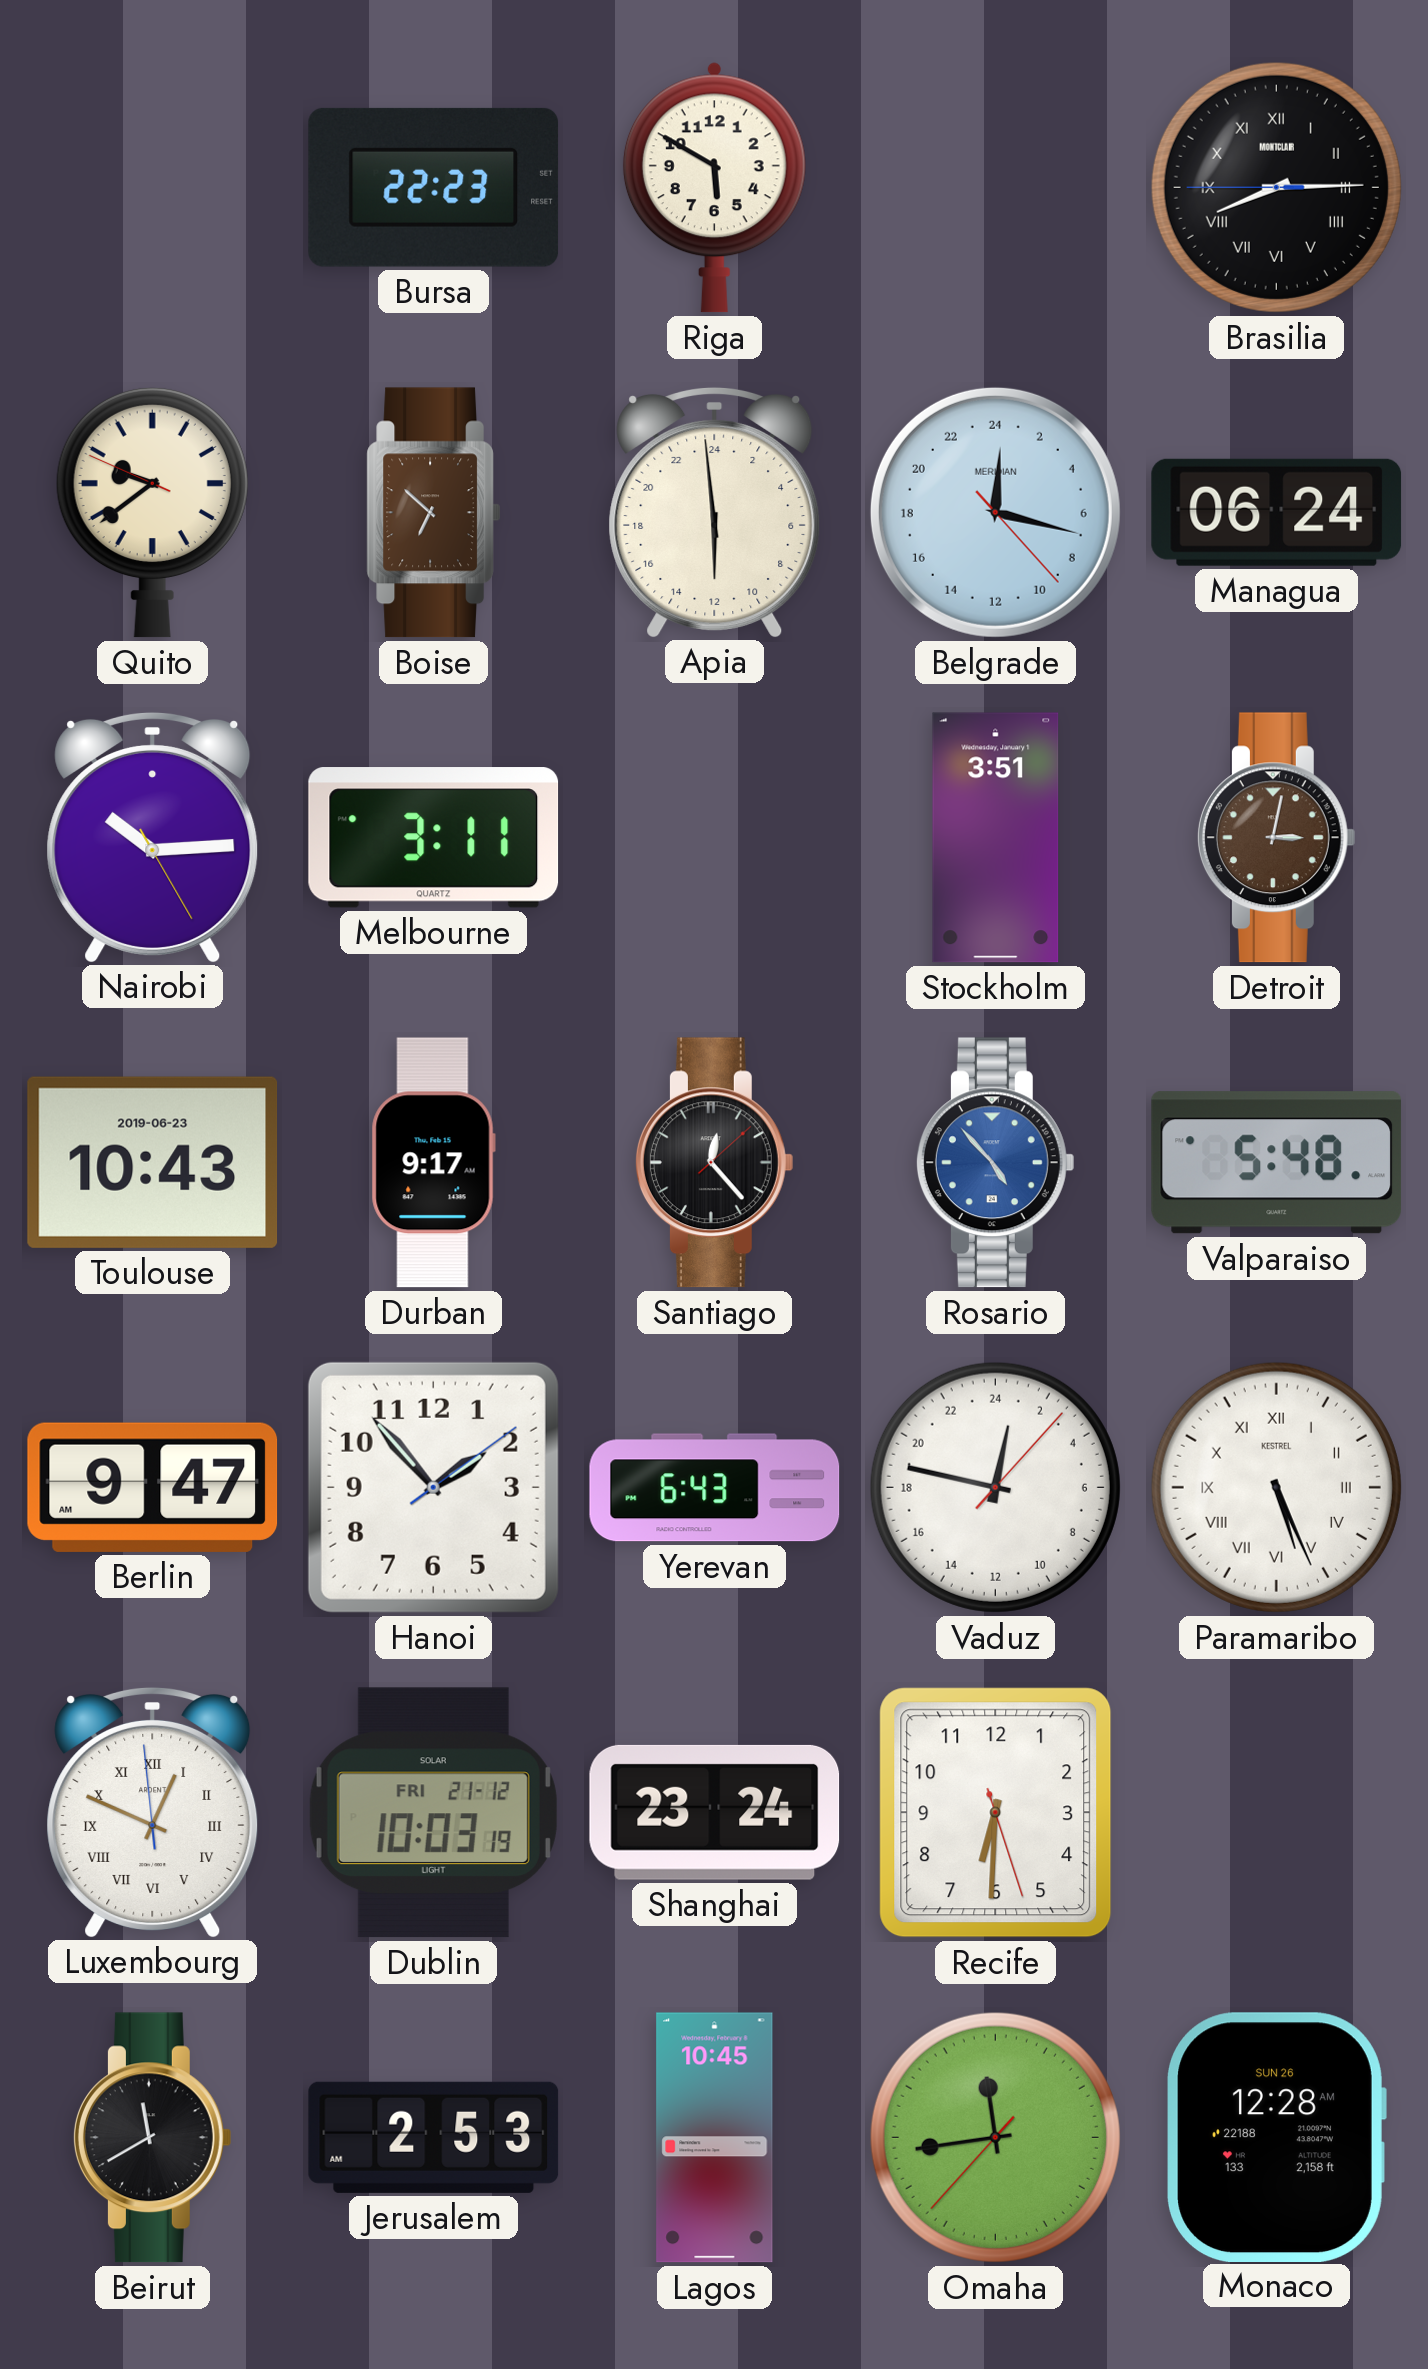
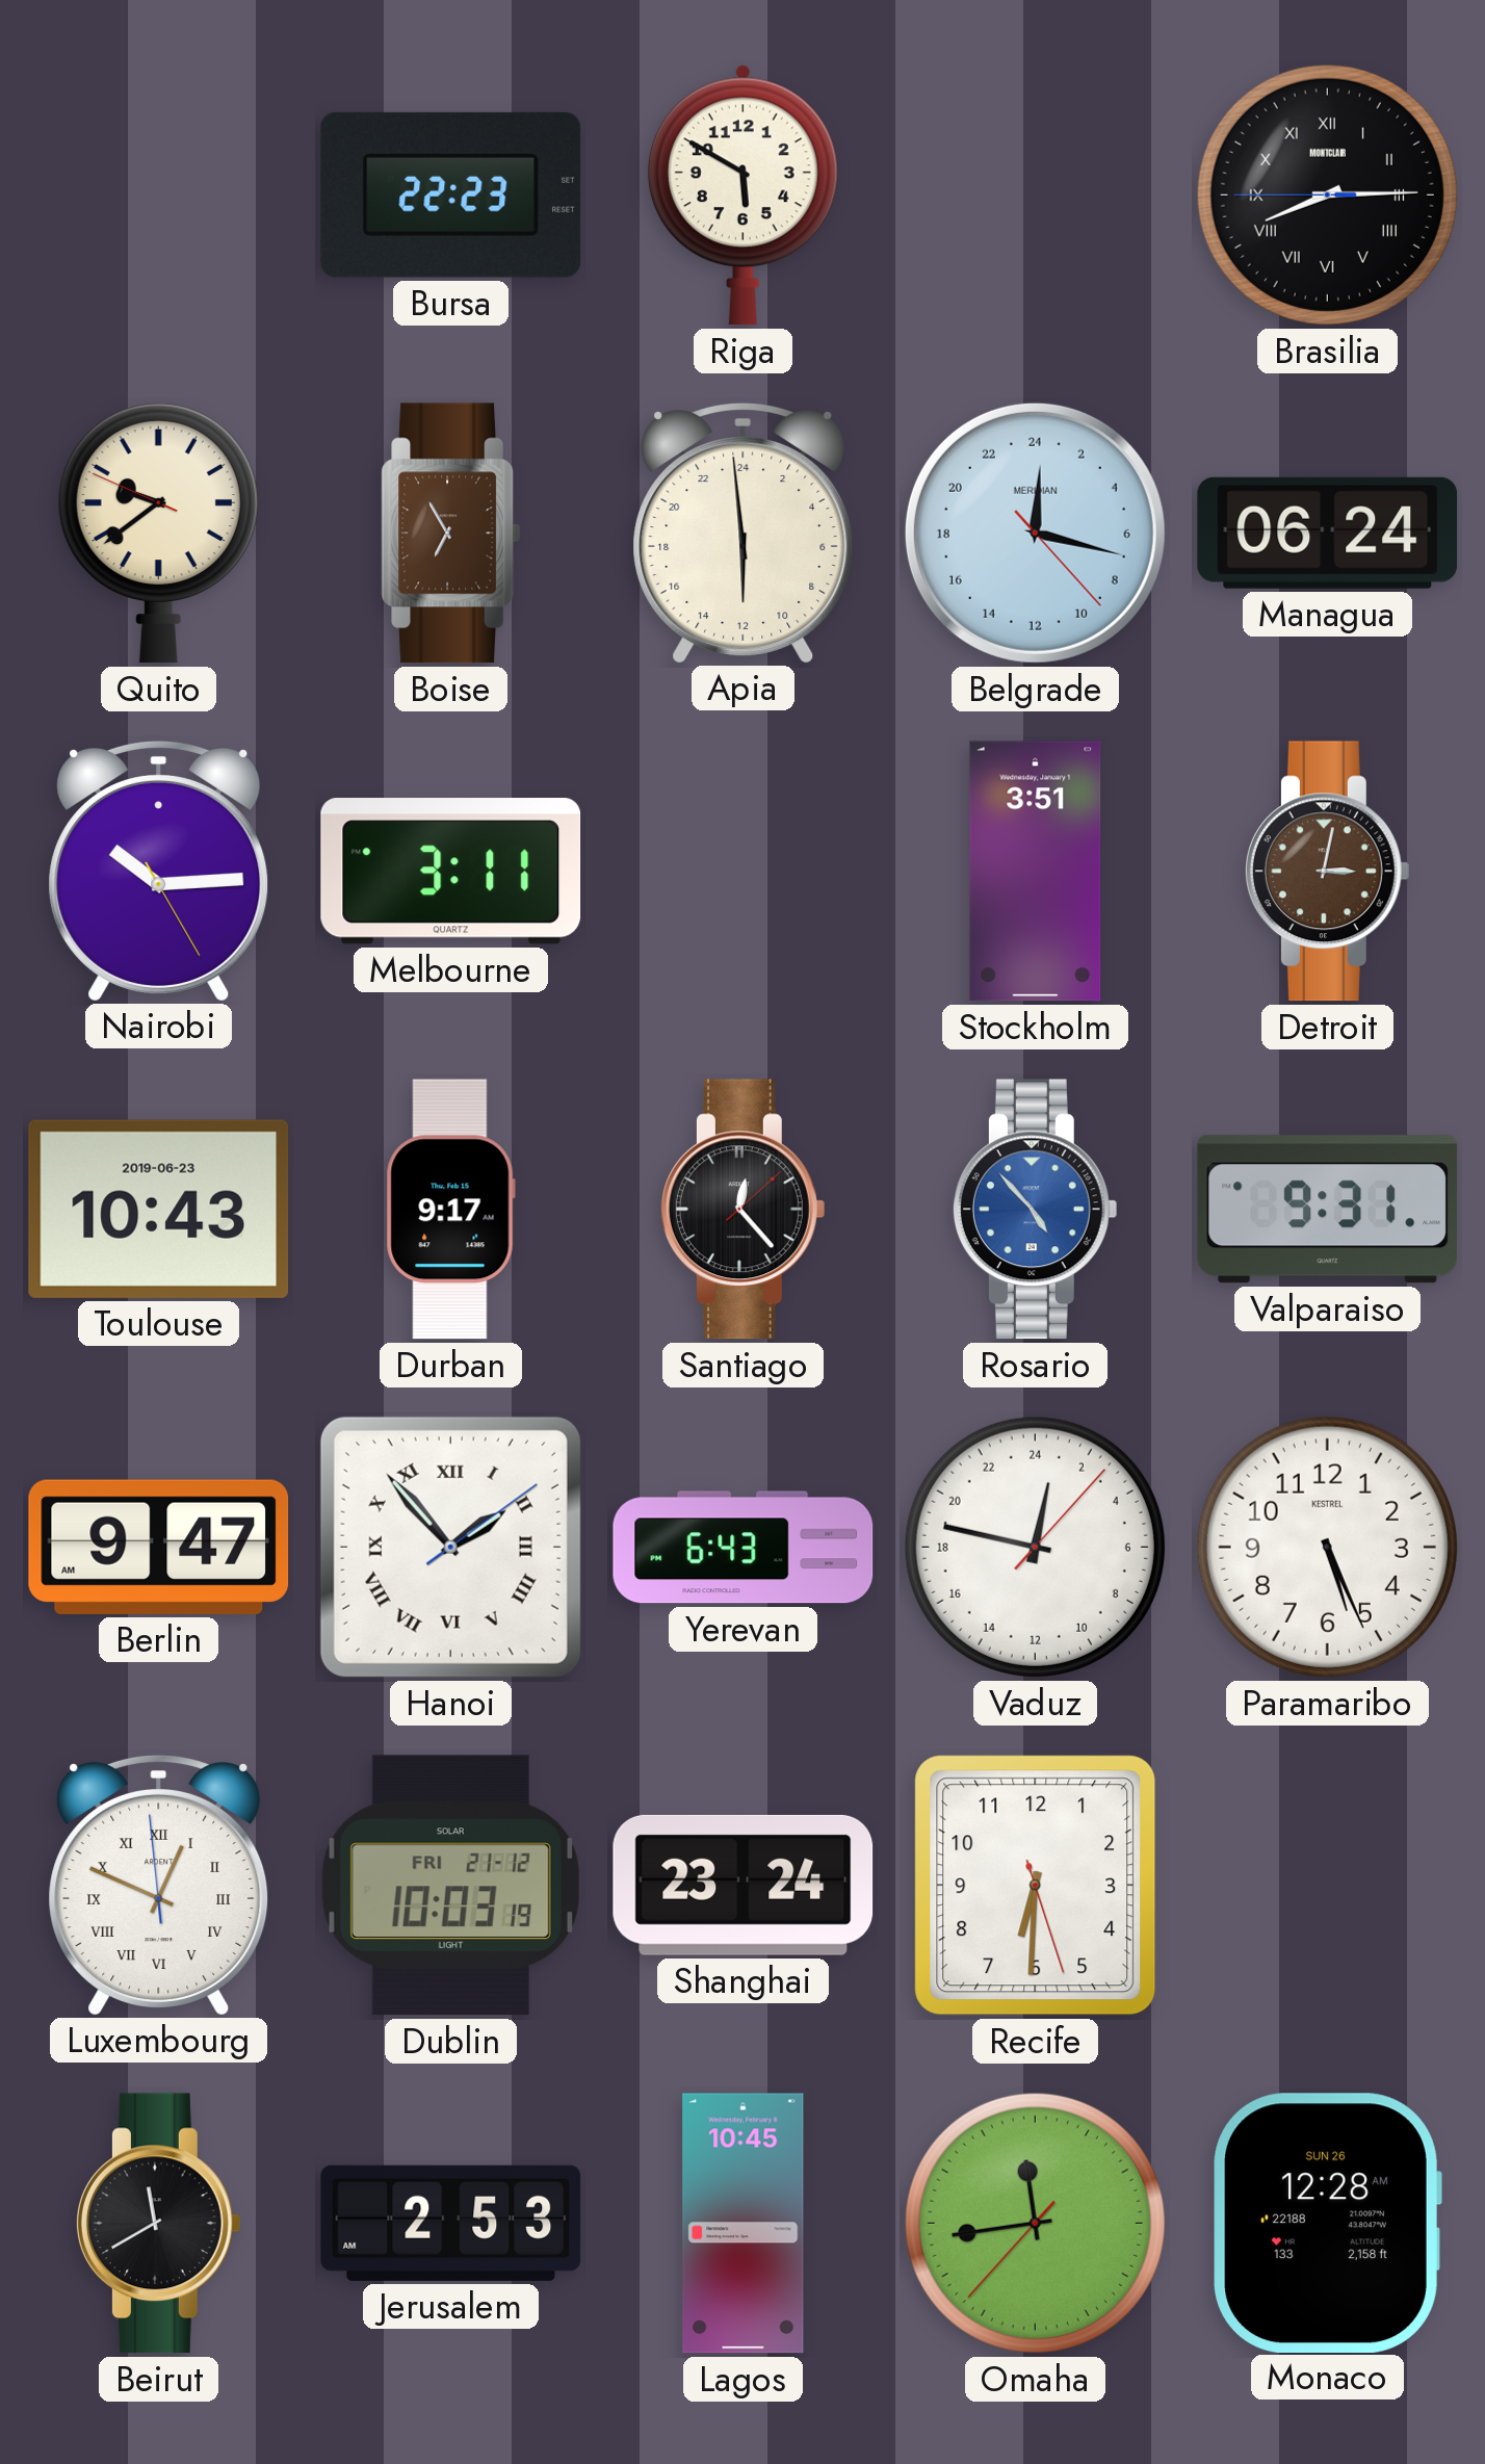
Boise: 6:52 -> 6:55 (450, 534)
Valparaiso: 5:48 -> 9:31 (1328, 1210)
Hanoi numerals: Arabic -> Roman (450, 1547)
Paramaribo numerals: Roman -> Arabic (1327, 1547)
